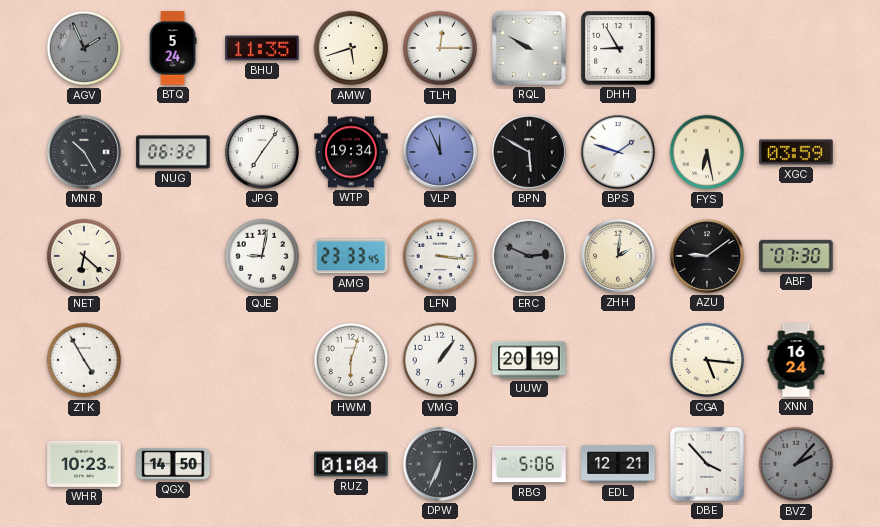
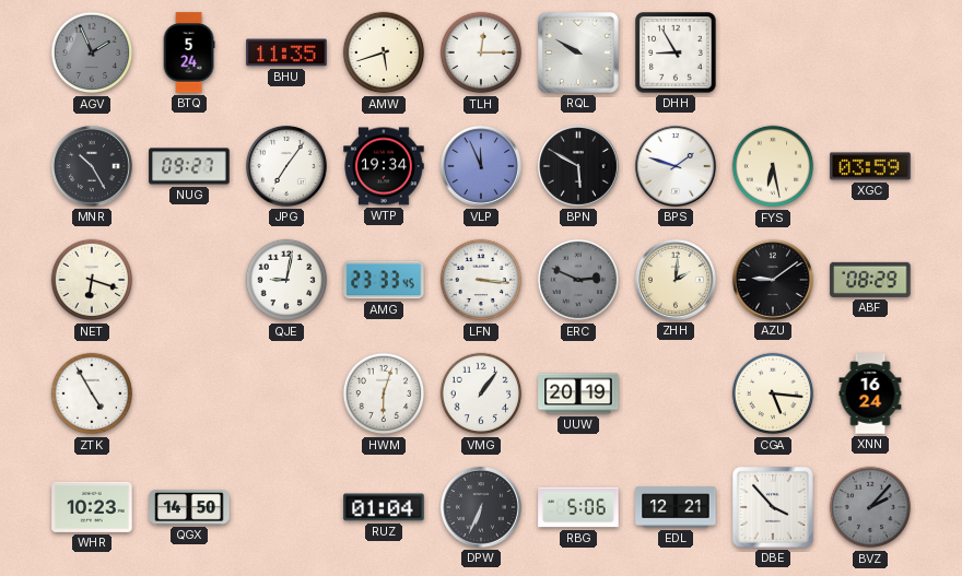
NUG: 06:32 -> 09:27 (189, 166)
NET: 6:22 -> 6:18 (92, 280)
ABF: 07:30 -> 08:29 (870, 280)
